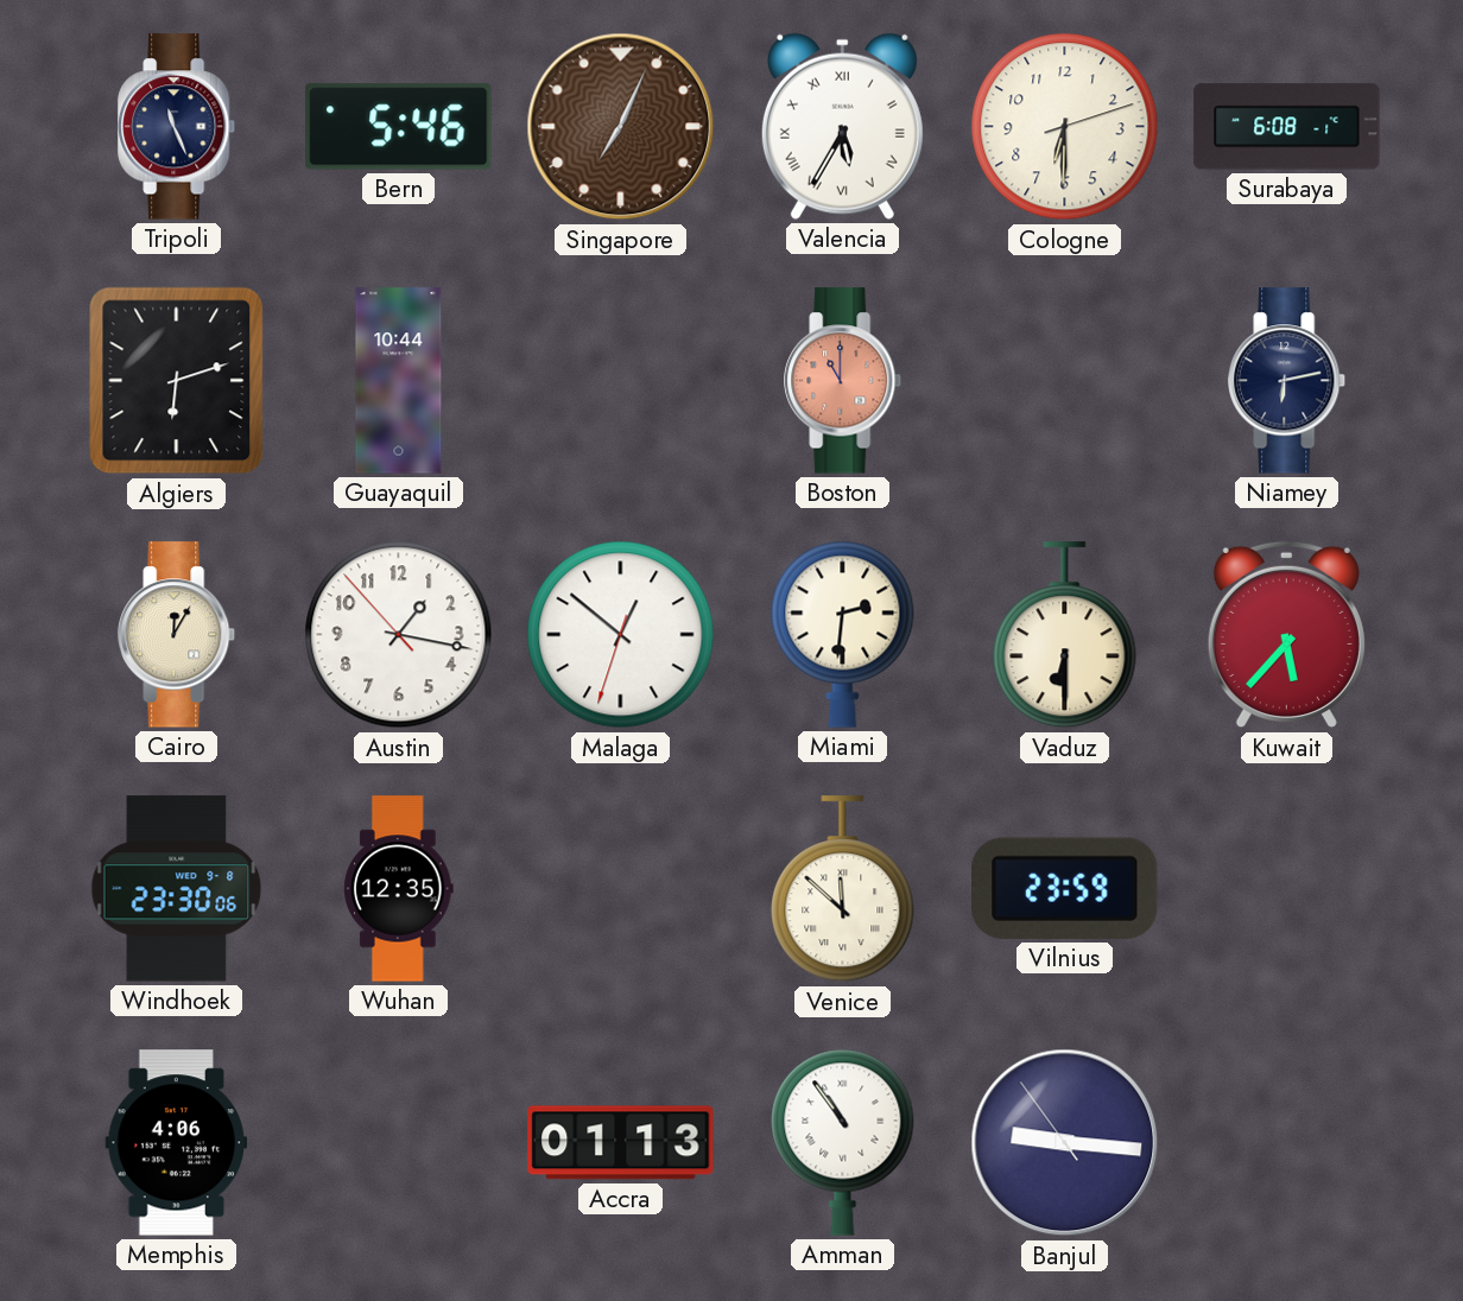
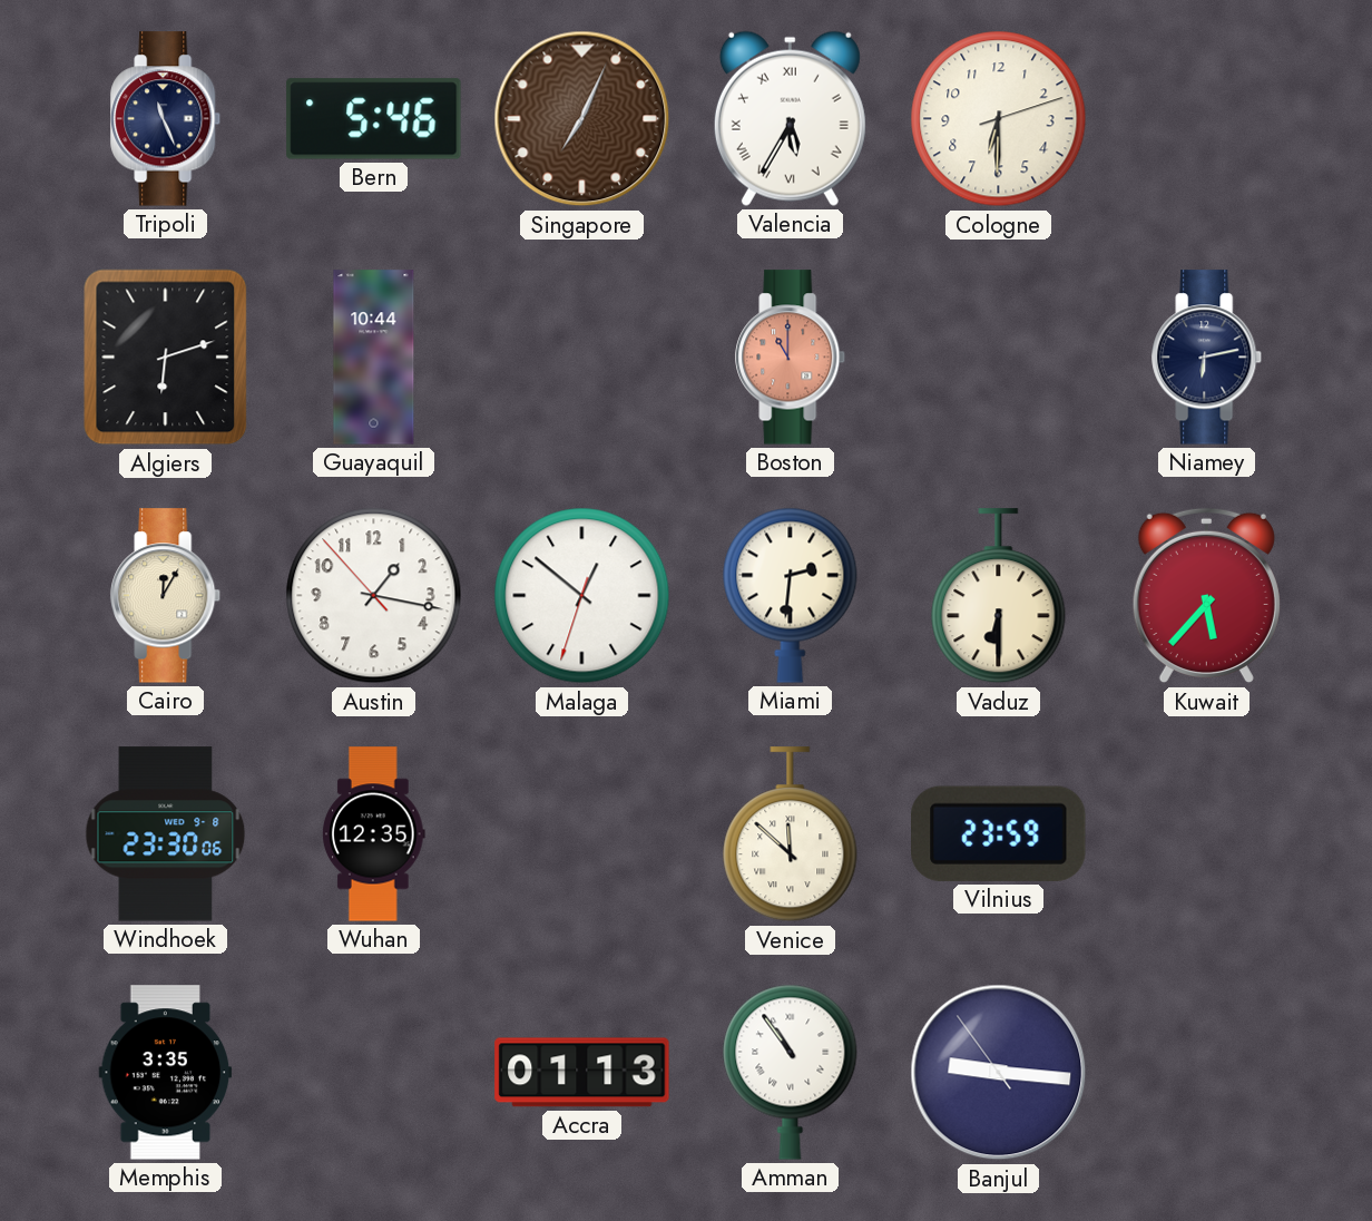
Surabaya: 6:08 -> none (1287, 127)
Memphis: 4:06 -> 3:35 (166, 1073)
